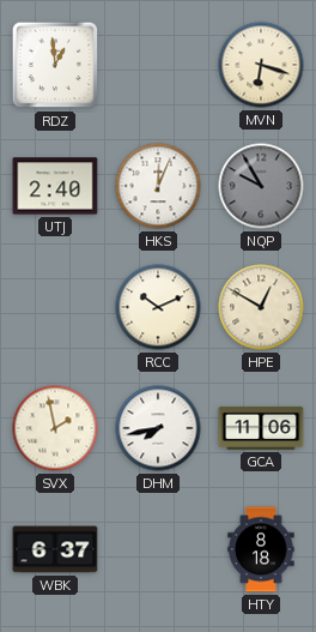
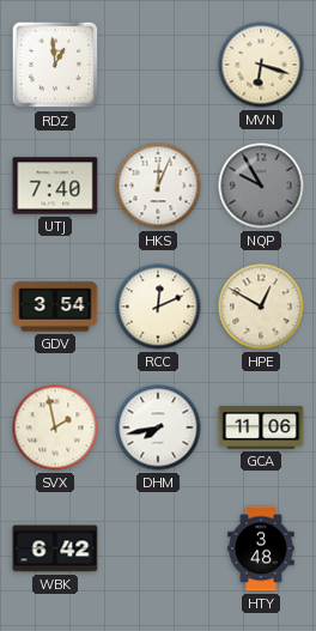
UTJ: 2:40 -> 7:40 (55, 186)
GDV: none -> 3:54 (55, 307)
RCC: 10:11 -> 12:11 (158, 307)
WBK: 6:37 -> 6:42 (55, 548)
HTY: 8:18 -> 3:48 (261, 548)
